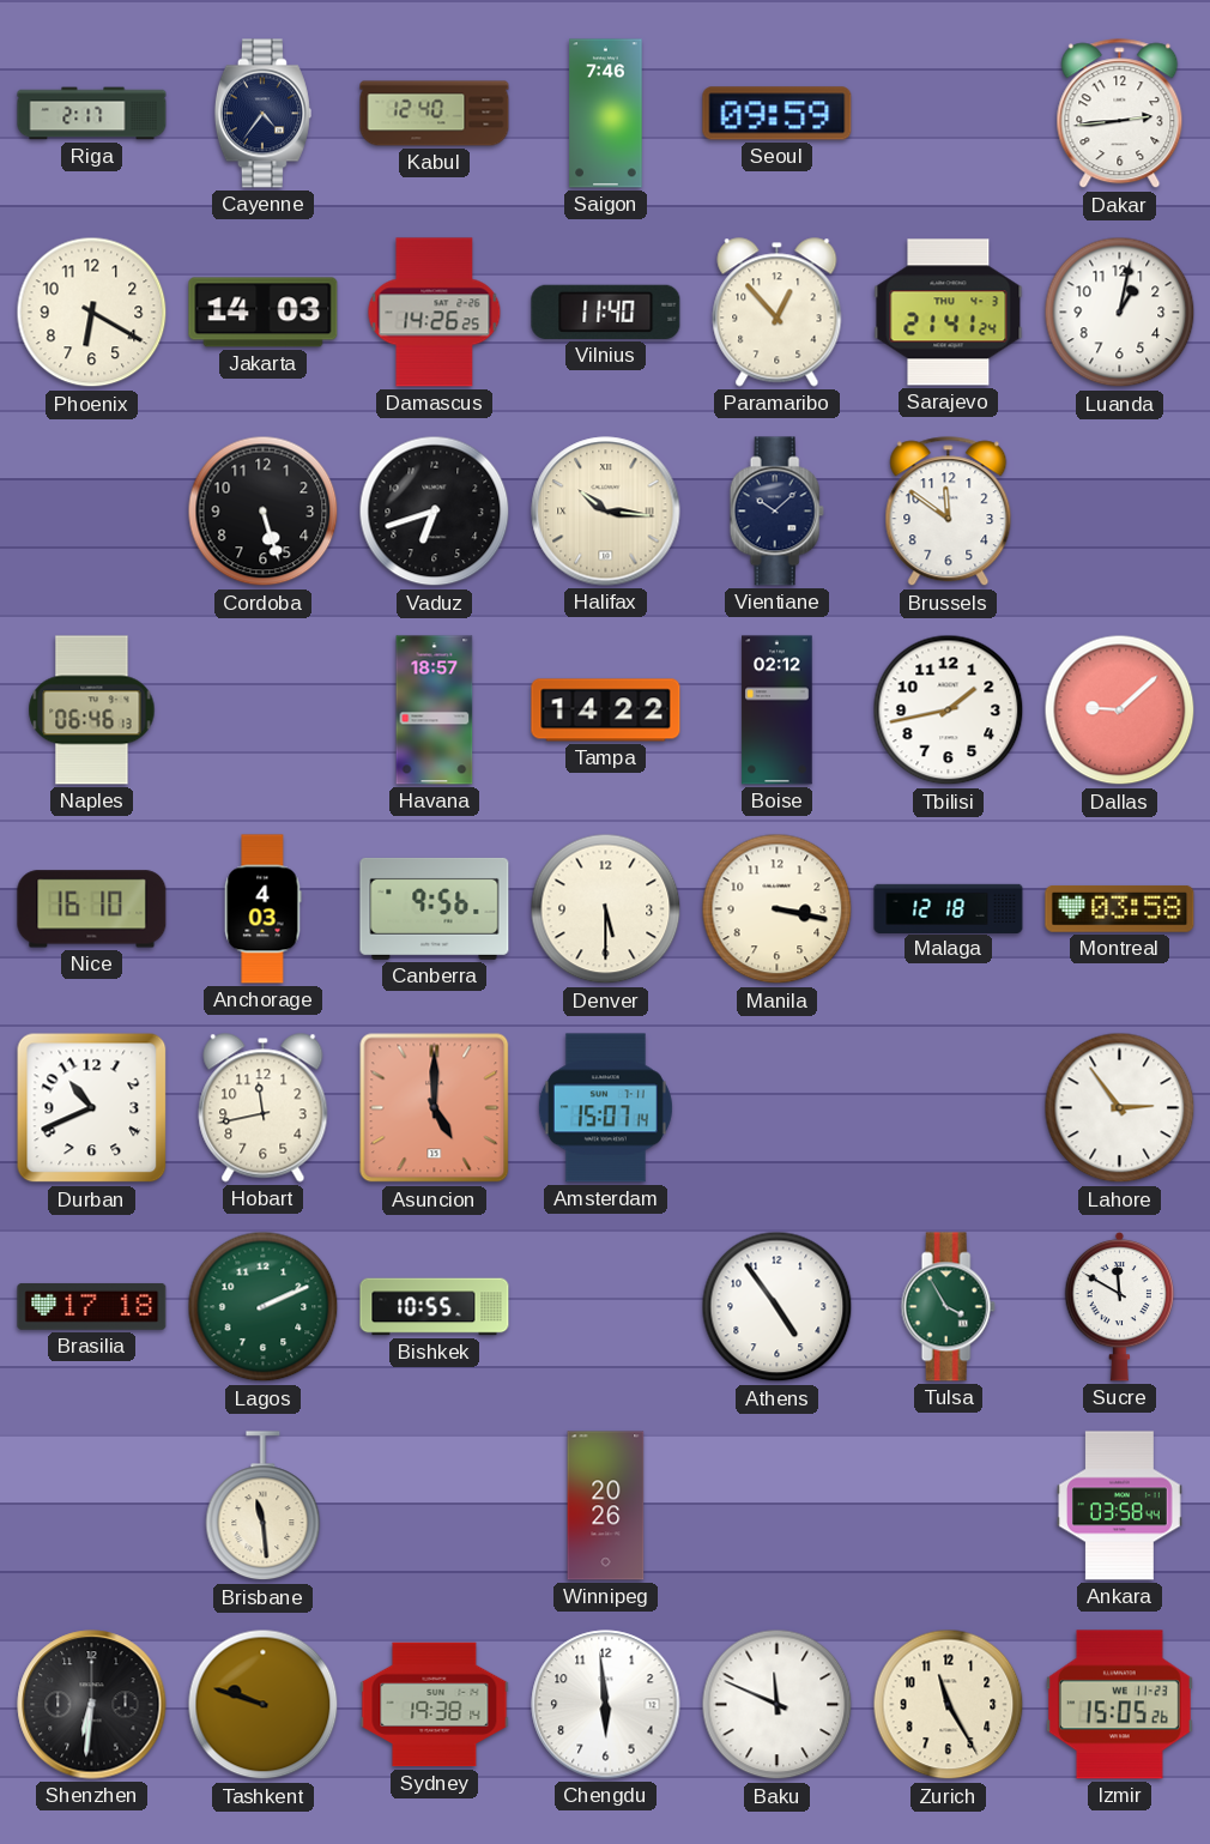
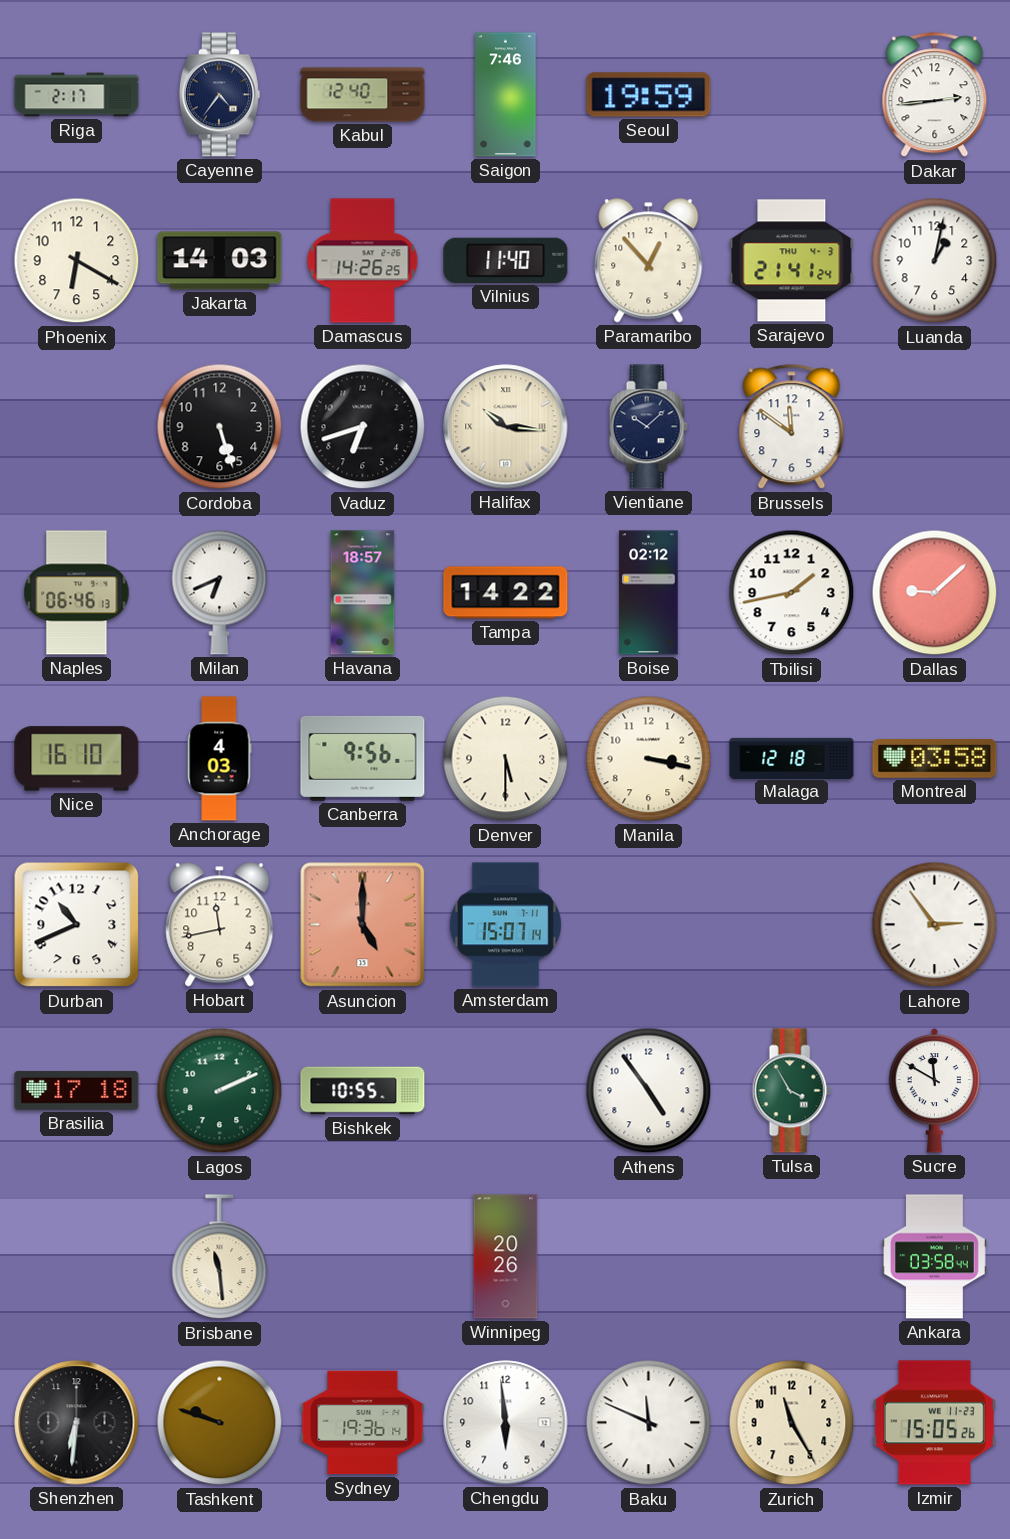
Seoul: 09:59 -> 19:59 (649, 95)
Milan: none -> 6:41 (220, 592)
Sydney: 19:38 -> 19:36 (363, 1423)
